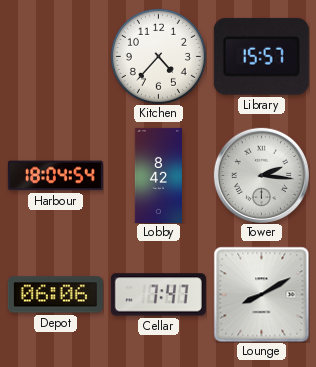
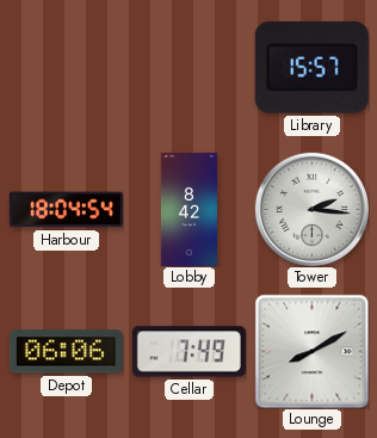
Kitchen: 4:37 -> none (158, 56)
Cellar: 7:47 -> 7:49 (188, 352)
